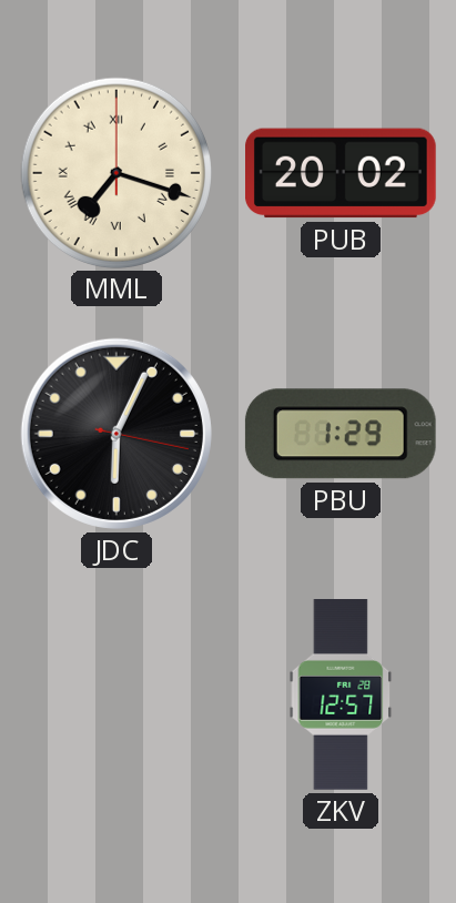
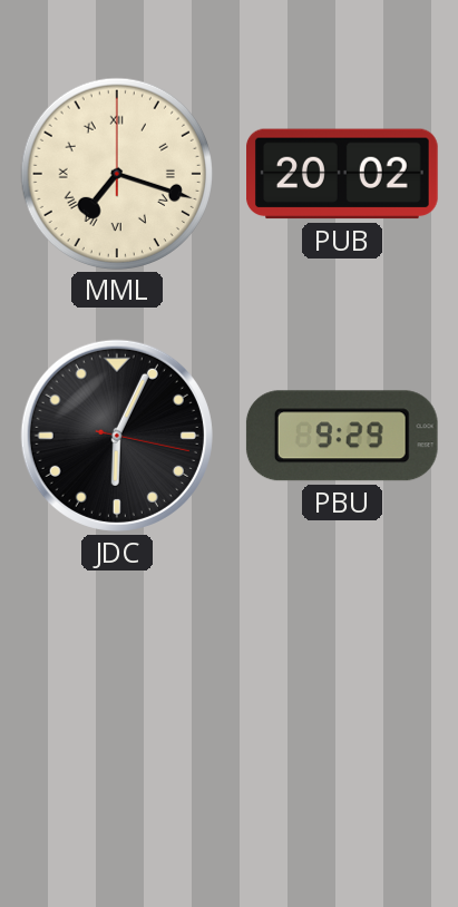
PBU: 1:29 -> 9:29 (342, 436)
ZKV: 12:57 -> none (341, 696)
